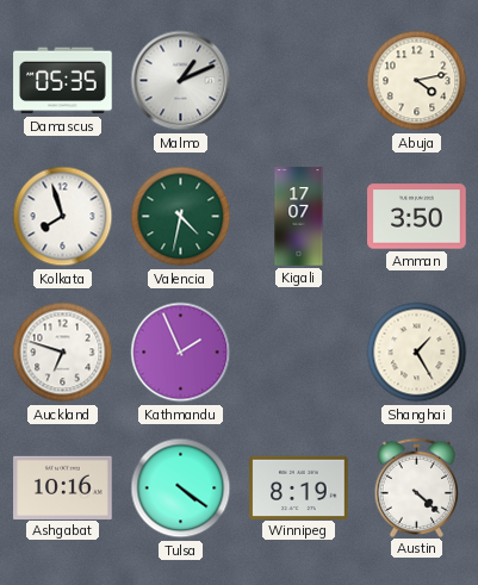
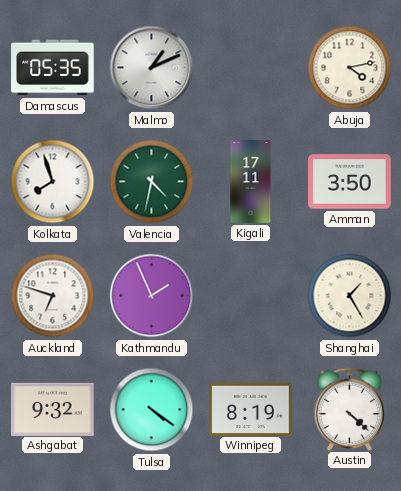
Kigali: 17:07 -> 17:11 (251, 182)
Ashgabat: 10:16 -> 9:32 (53, 409)
